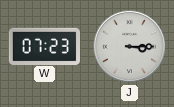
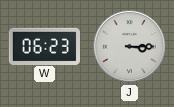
W: 07:23 -> 06:23 (44, 46)
